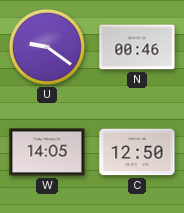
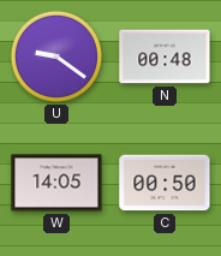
N: 00:46 -> 00:48 (165, 56)
C: 12:50 -> 00:50 (165, 183)
